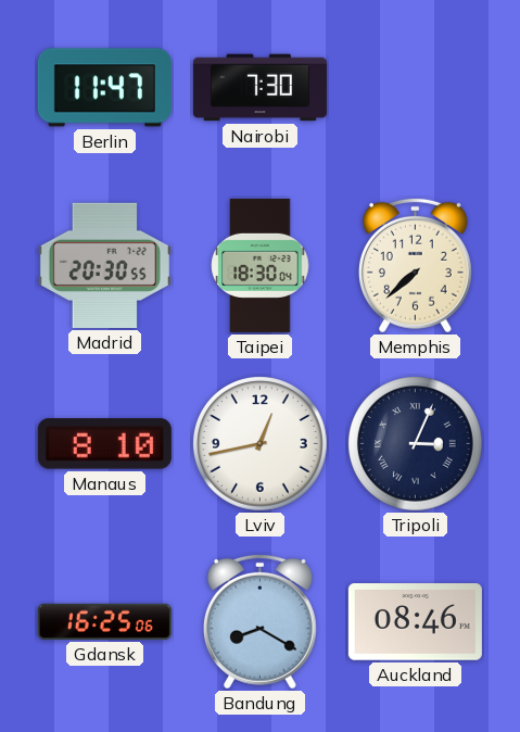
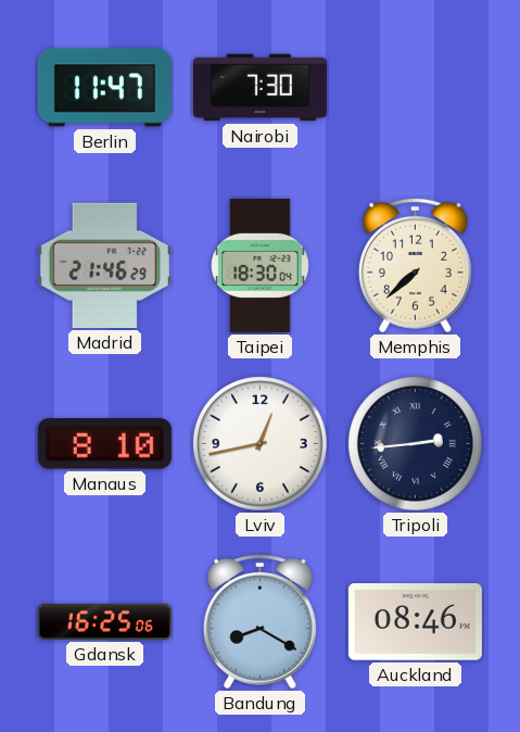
Madrid: 20:30 -> 21:46 (104, 265)
Tripoli: 3:04 -> 2:44 (416, 444)
